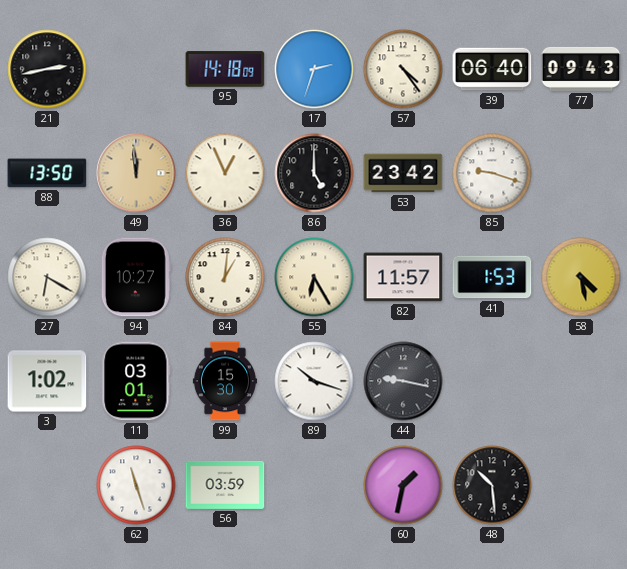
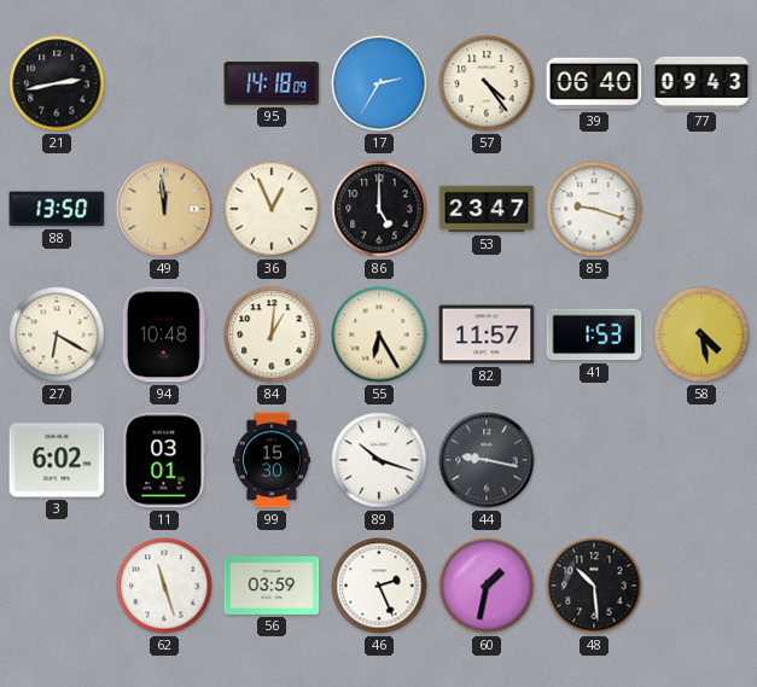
17: 2:33 -> 2:35 (379, 83)
53: 23:42 -> 23:47 (487, 209)
94: 10:27 -> 10:48 (164, 334)
3: 1:02 -> 6:02 (57, 460)
46: none -> 2:26 (379, 586)
